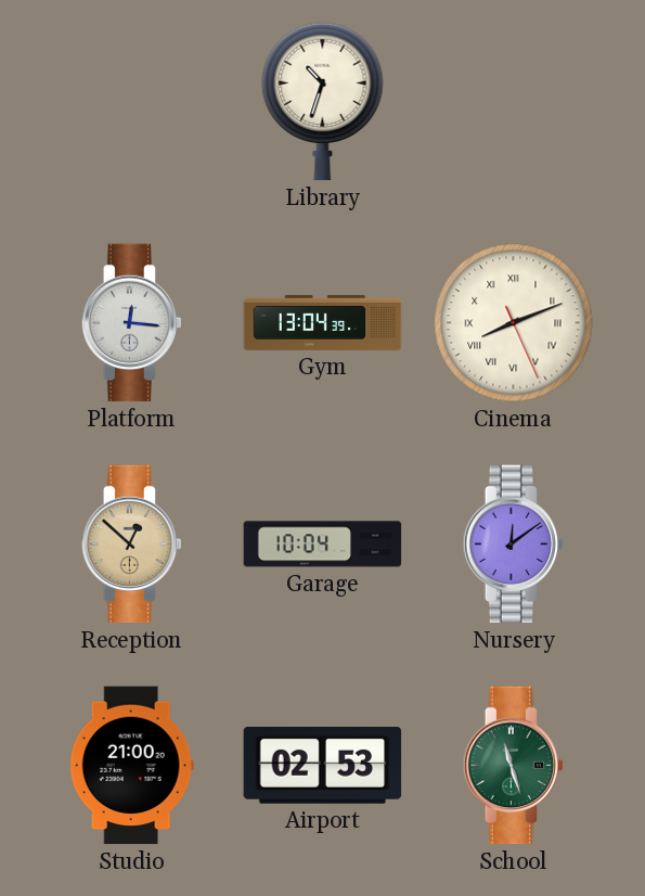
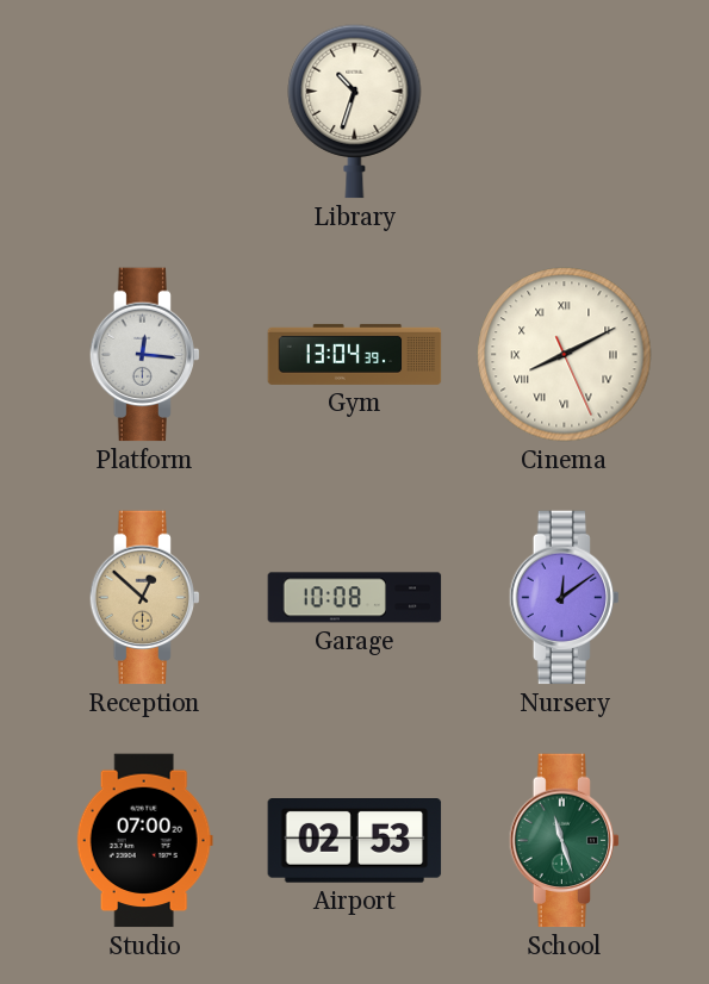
Cinema: 8:11 -> 8:10 (565, 355)
Garage: 10:04 -> 10:08 (355, 598)
Studio: 21:00 -> 07:00 (144, 841)
